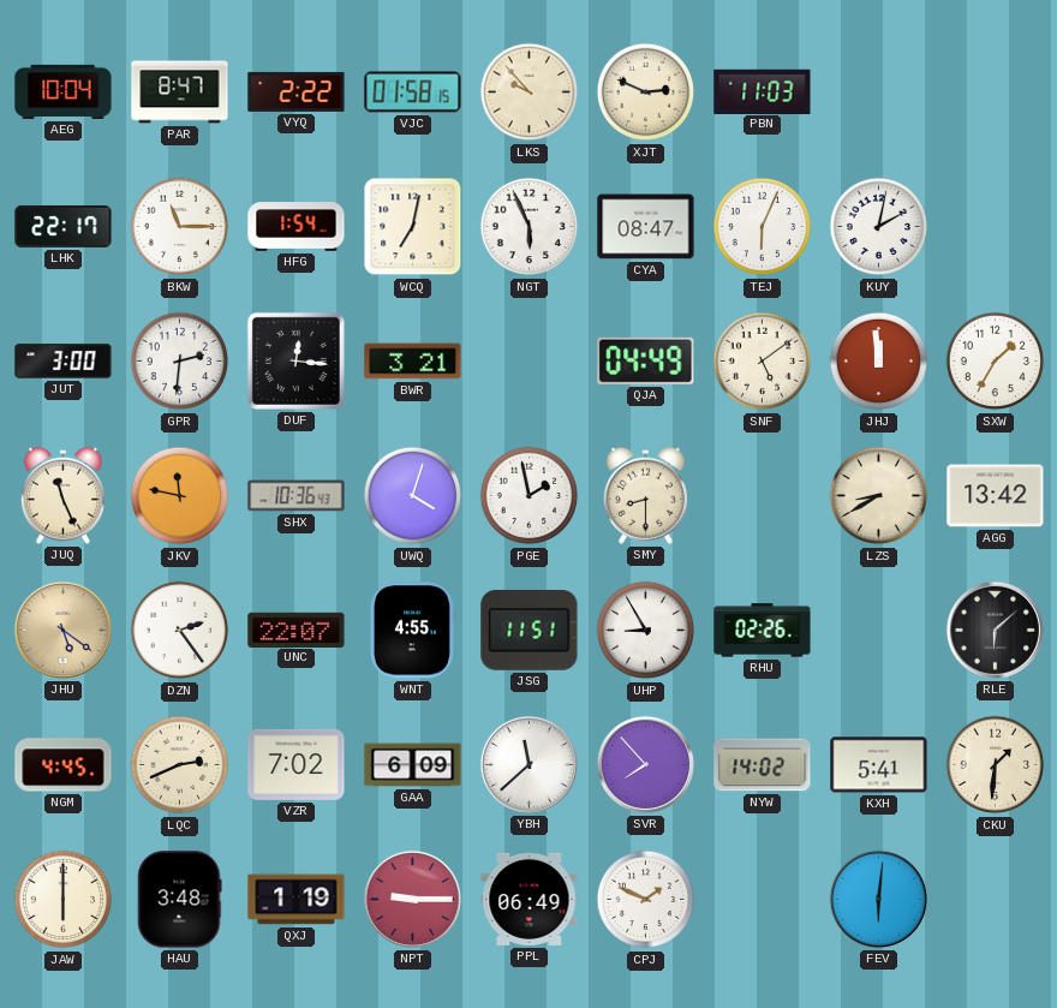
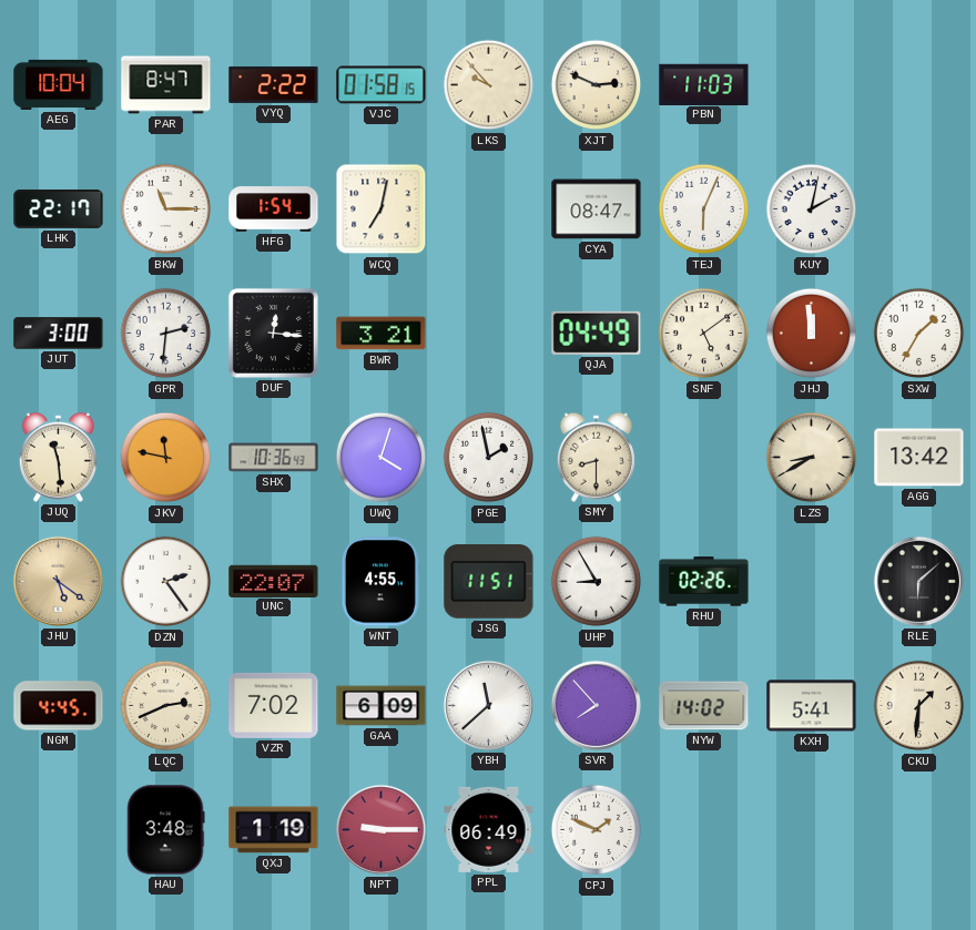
NGT: 5:56 -> none (530, 227)
JUQ: 11:26 -> 11:29 (58, 457)
JAW: 6:00 -> none (64, 900)
FEV: 6:01 -> none (878, 899)
